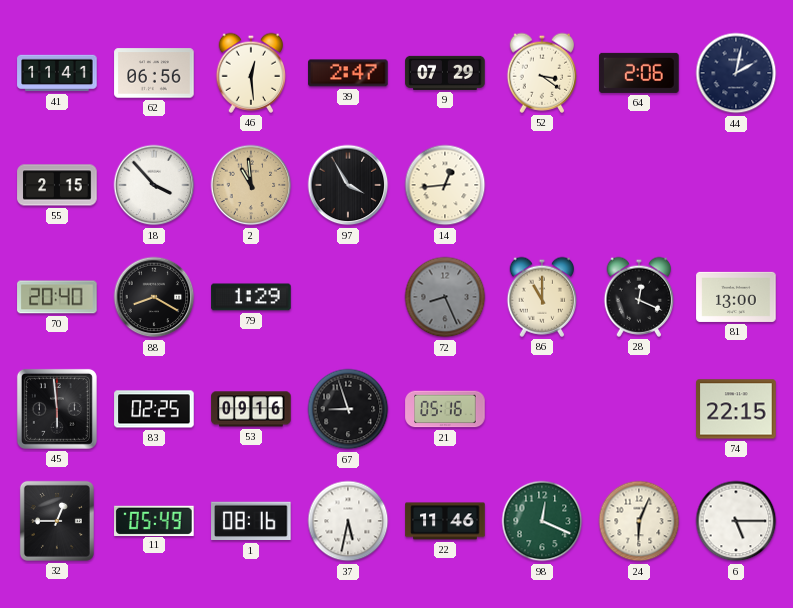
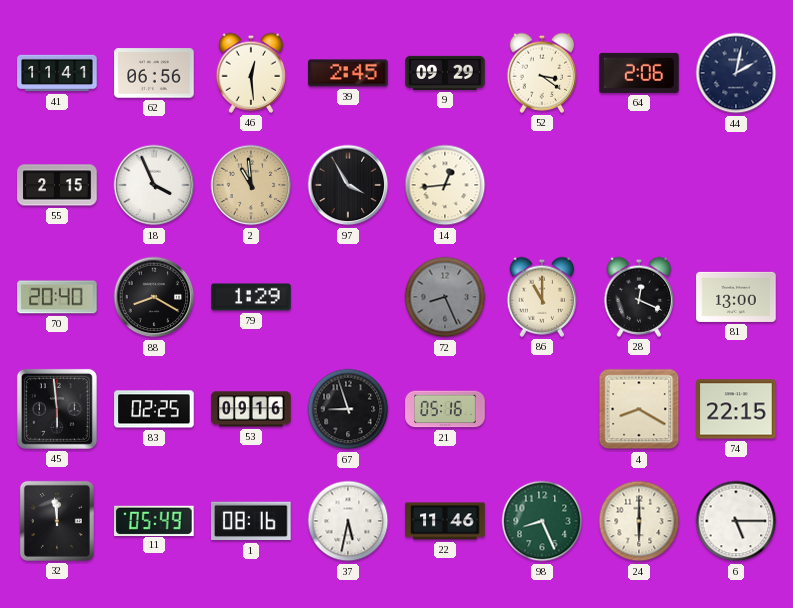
39: 2:47 -> 2:45 (348, 73)
9: 07:29 -> 09:29 (445, 73)
18: 3:53 -> 3:56 (154, 185)
4: none -> 8:20 (639, 409)
32: 12:45 -> 11:59 (57, 521)
98: 12:19 -> 8:26 (542, 521)
24: 6:04 -> 6:00 (639, 521)
